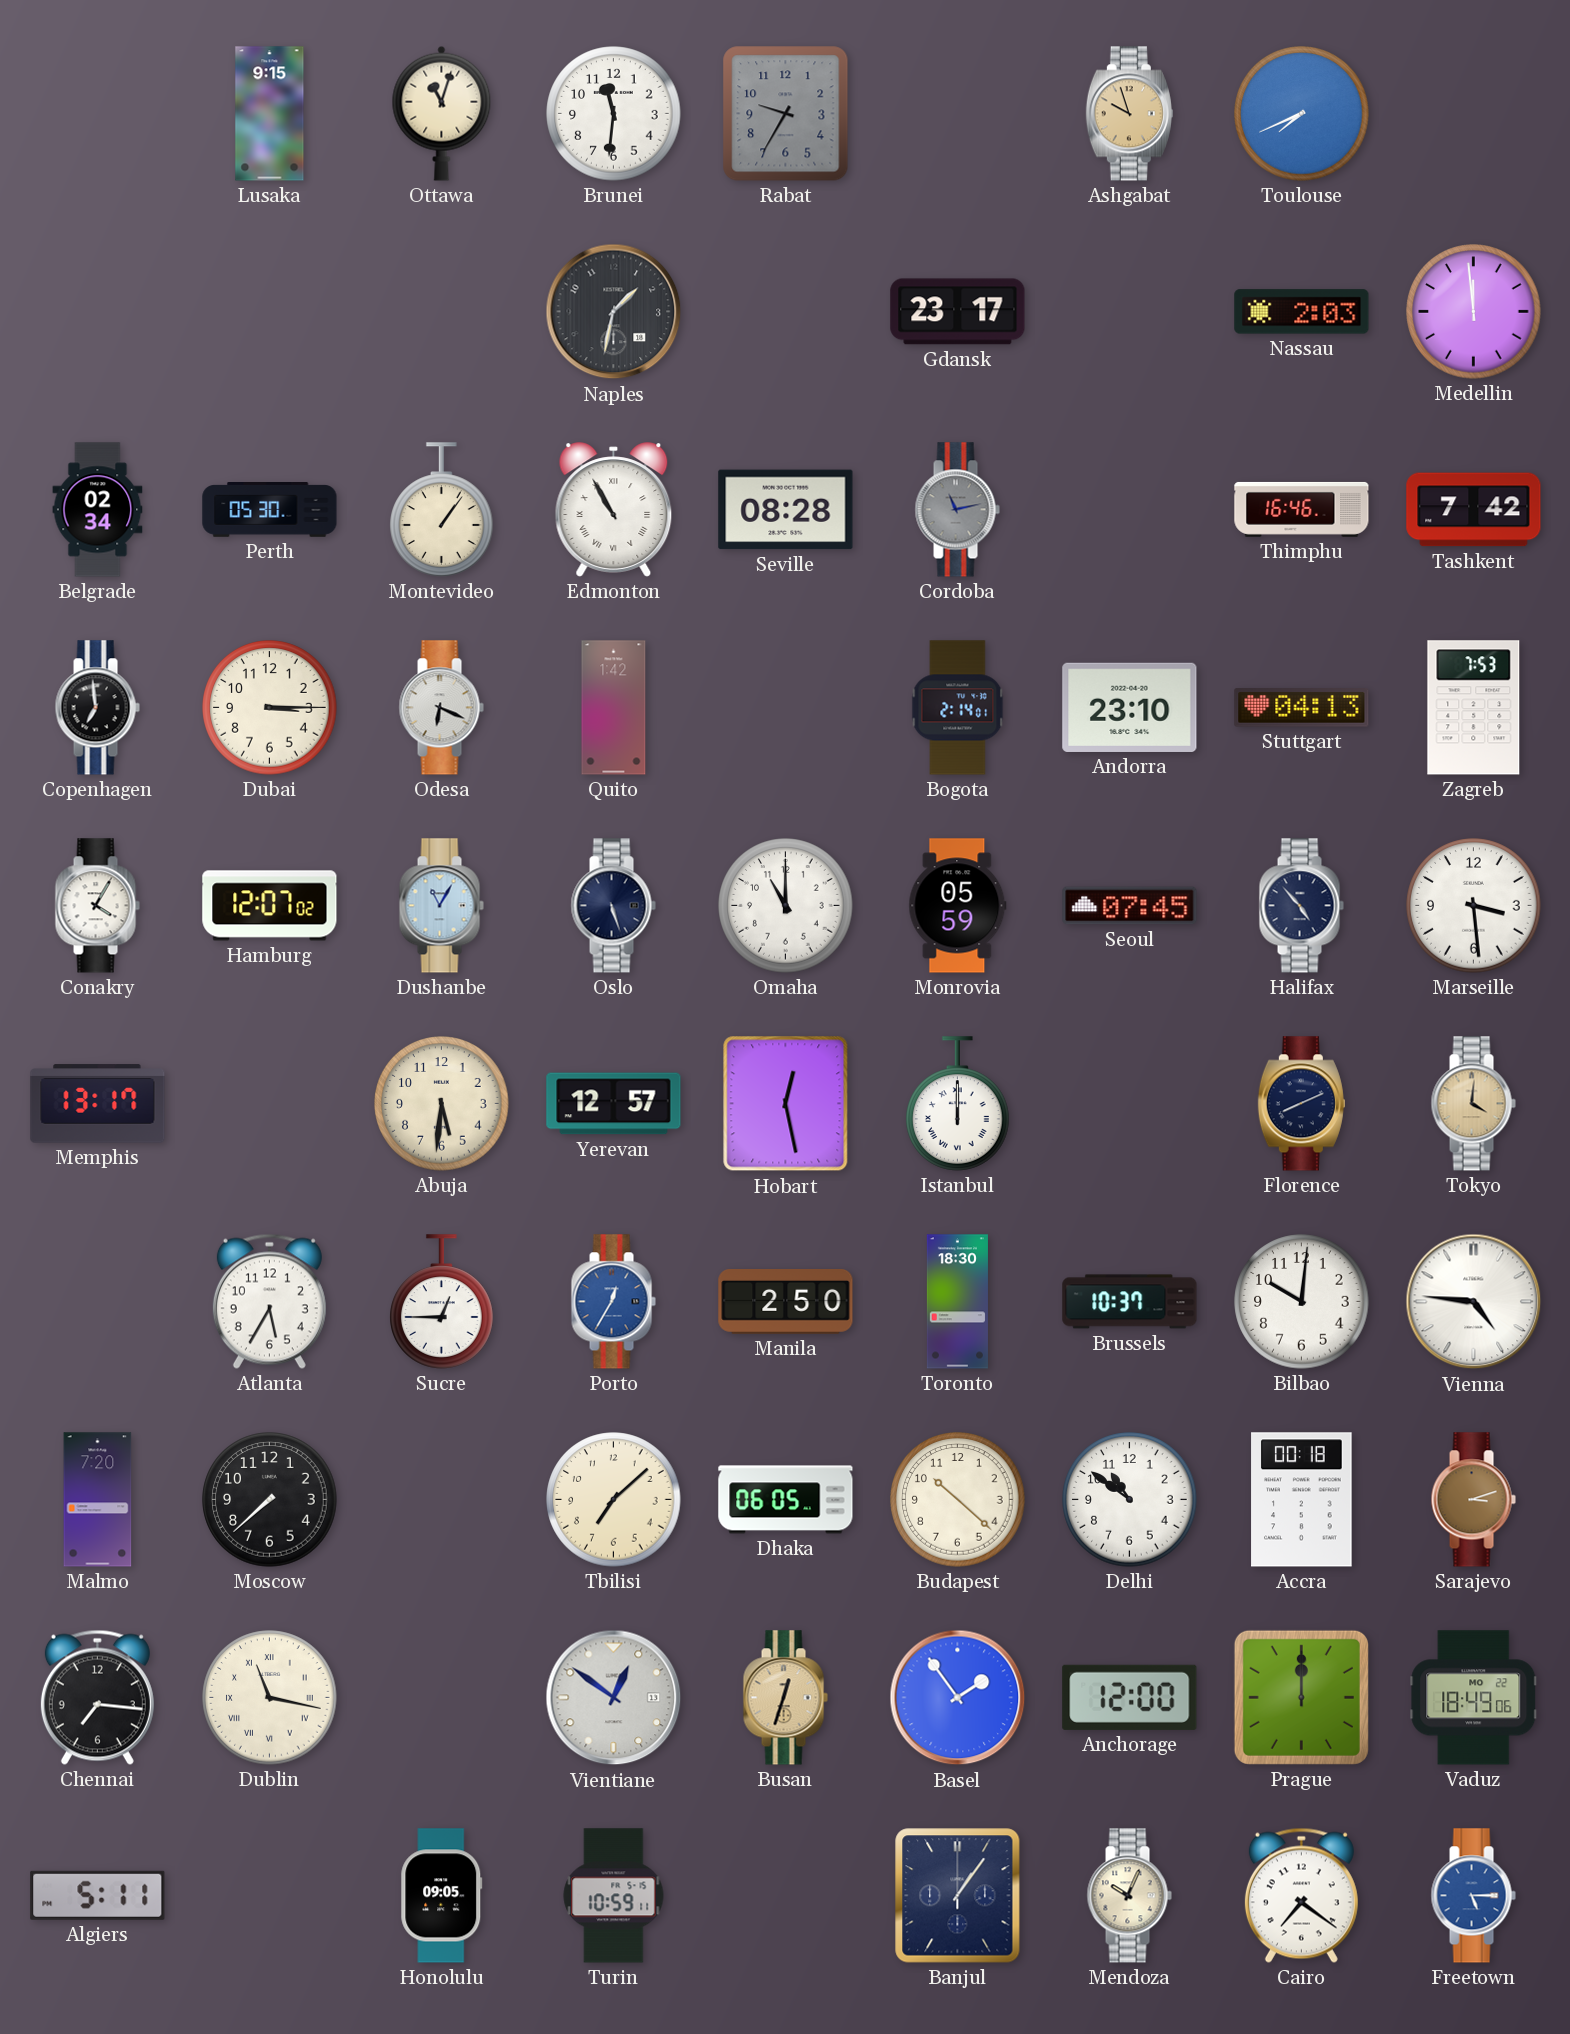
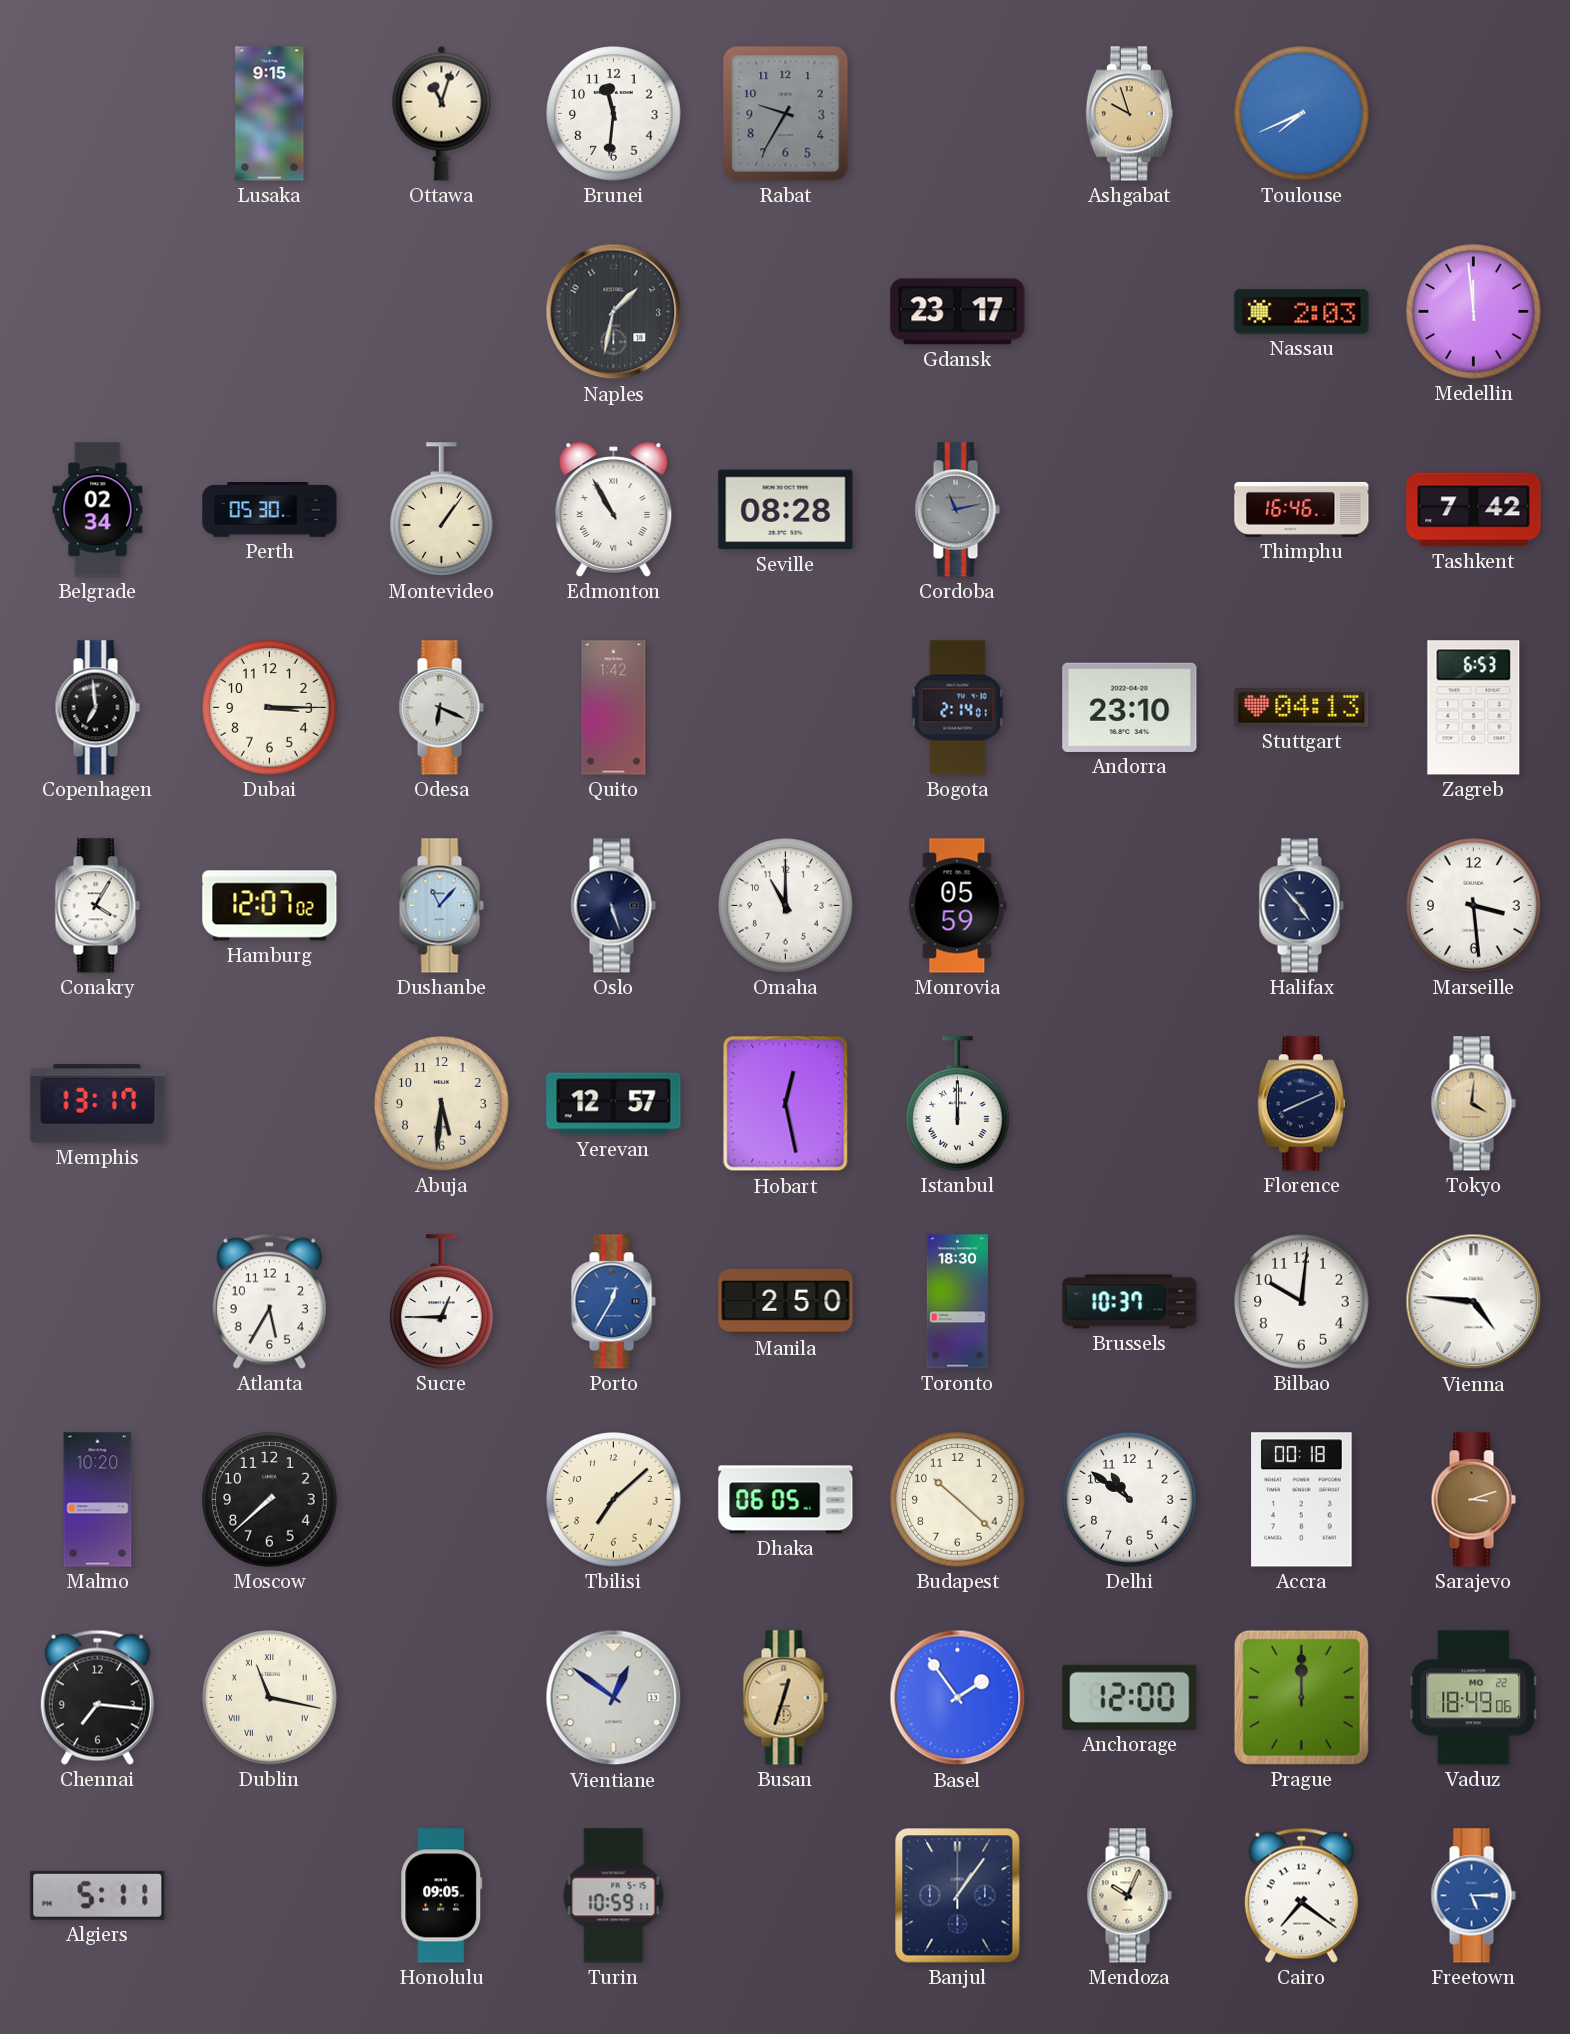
Zagreb: 7:53 -> 6:53 (1474, 708)
Dushanbe: 11:05 -> 11:07 (441, 906)
Seoul: 07:45 -> none (1130, 906)
Malmo: 7:20 -> 10:20 (98, 1500)
